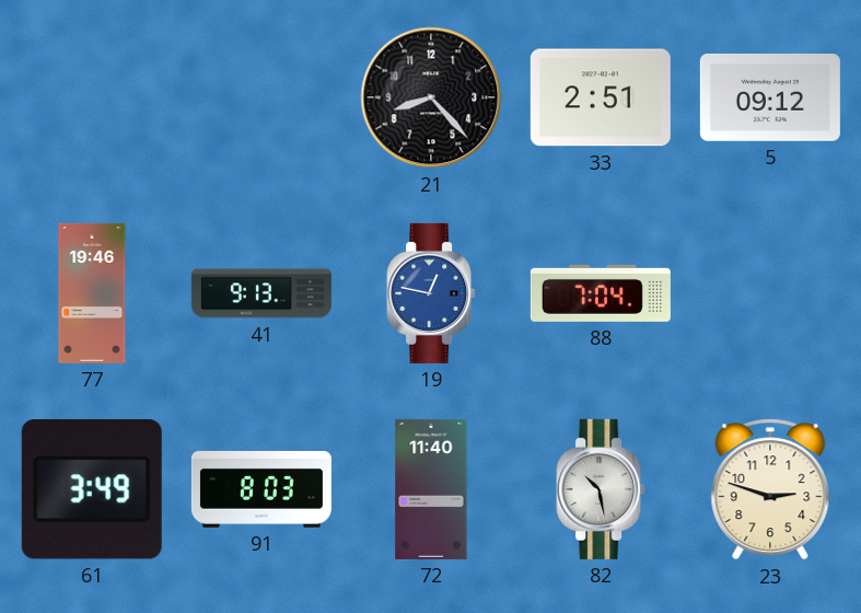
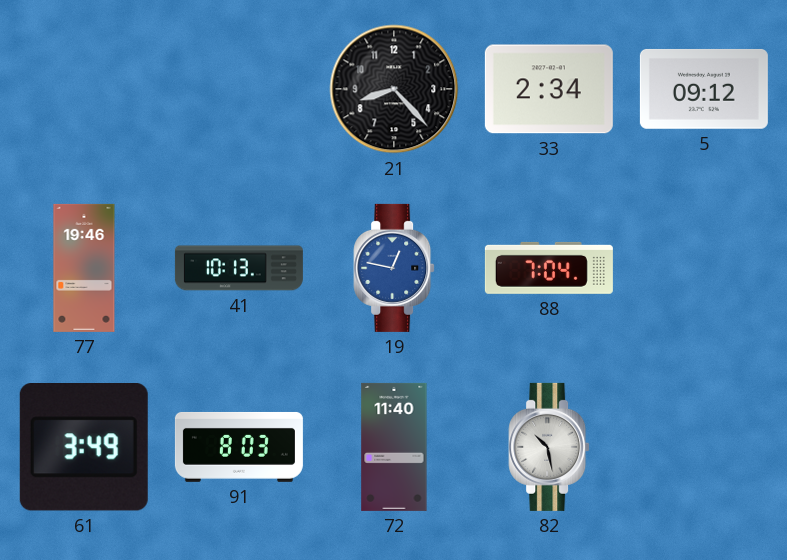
33: 2:51 -> 2:34 (549, 89)
41: 9:13 -> 10:13 (239, 268)
23: 2:48 -> none (770, 489)
